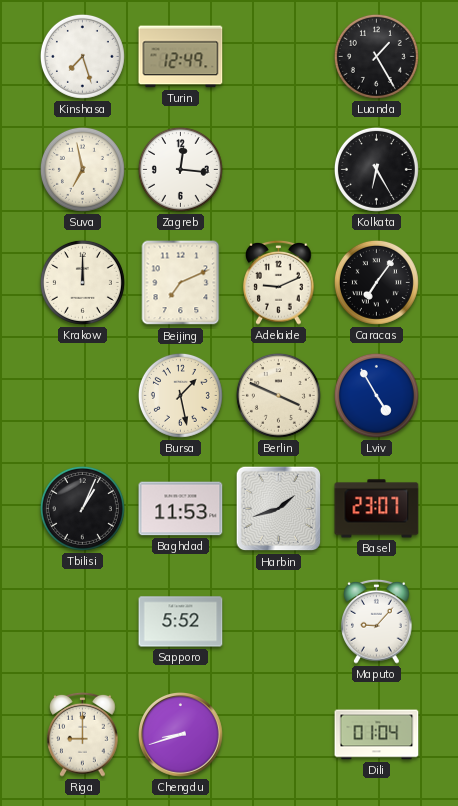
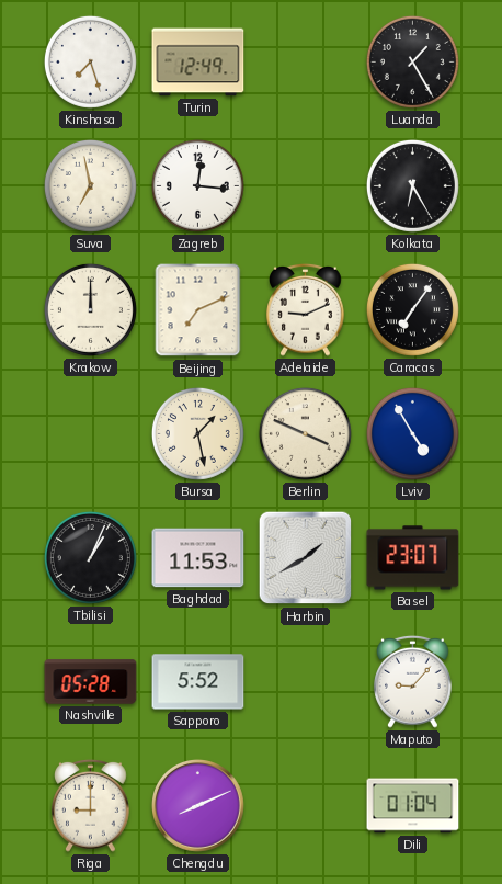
Harbin: 1:42 -> 1:40 (306, 558)
Nashville: none -> 05:28 (91, 682)
Chengdu: 8:42 -> 8:11 (198, 806)
